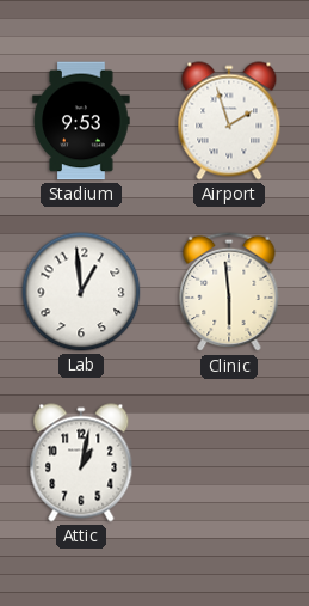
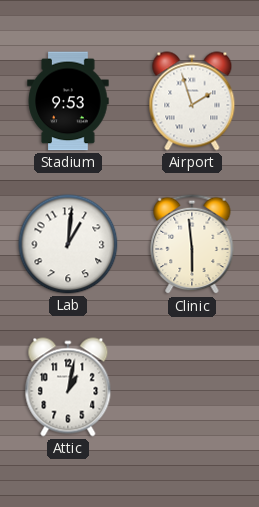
Lab: 12:59 -> 1:01 (68, 244)
